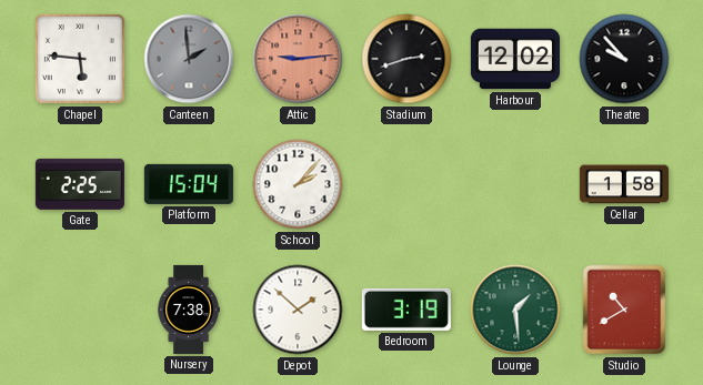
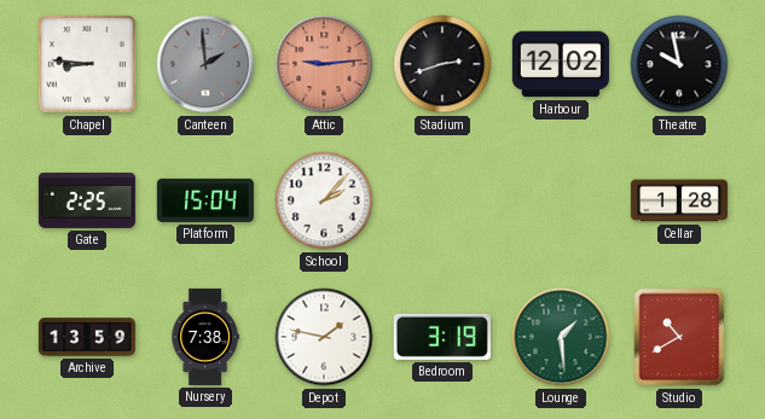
Chapel: 5:46 -> 8:46 (87, 64)
Theatre: 9:53 -> 9:58 (679, 64)
Cellar: 1:58 -> 1:28 (679, 200)
Archive: none -> 13:59 (87, 337)
Depot: 1:52 -> 1:47 (324, 337)
